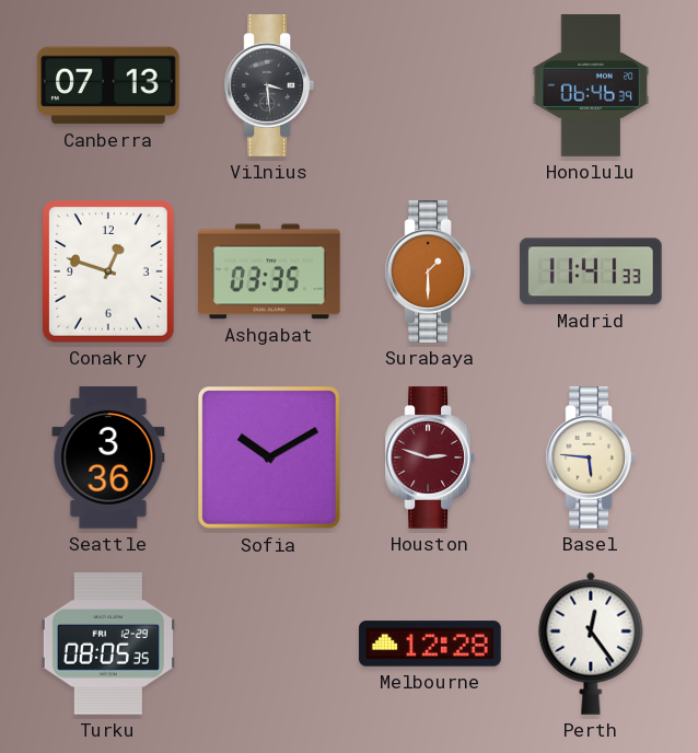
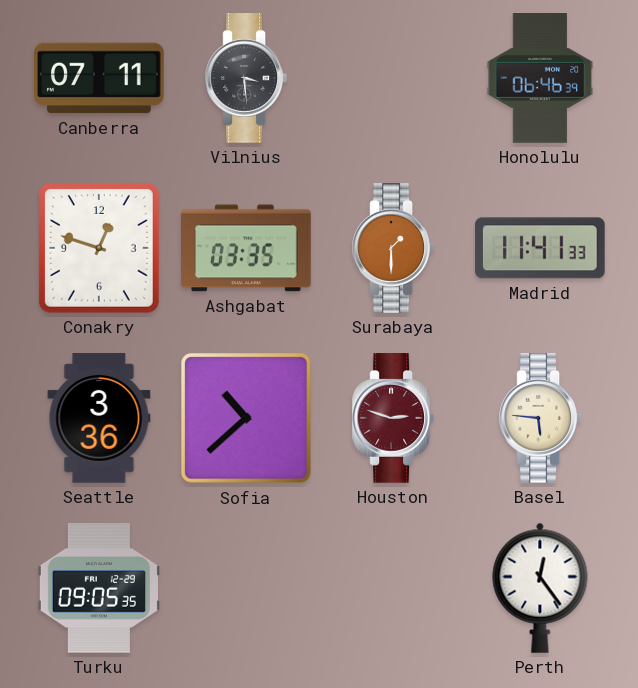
Canberra: 07:13 -> 07:11 (100, 78)
Sofia: 10:10 -> 10:38 (247, 419)
Turku: 08:05 -> 09:05 (99, 588)
Melbourne: 12:28 -> none (430, 644)
